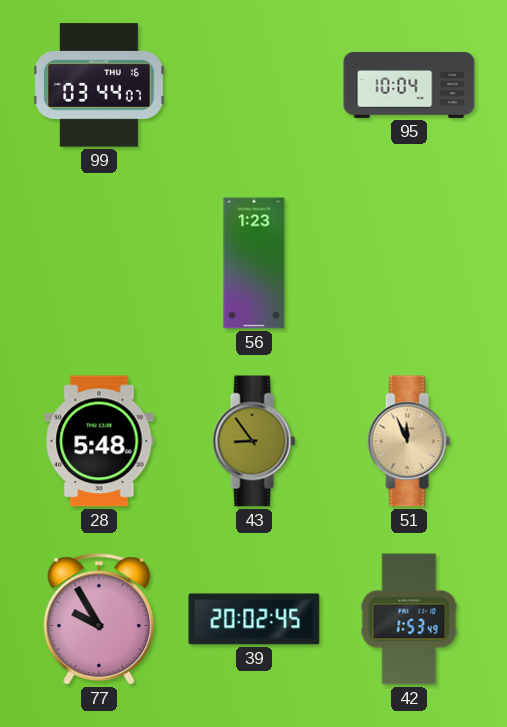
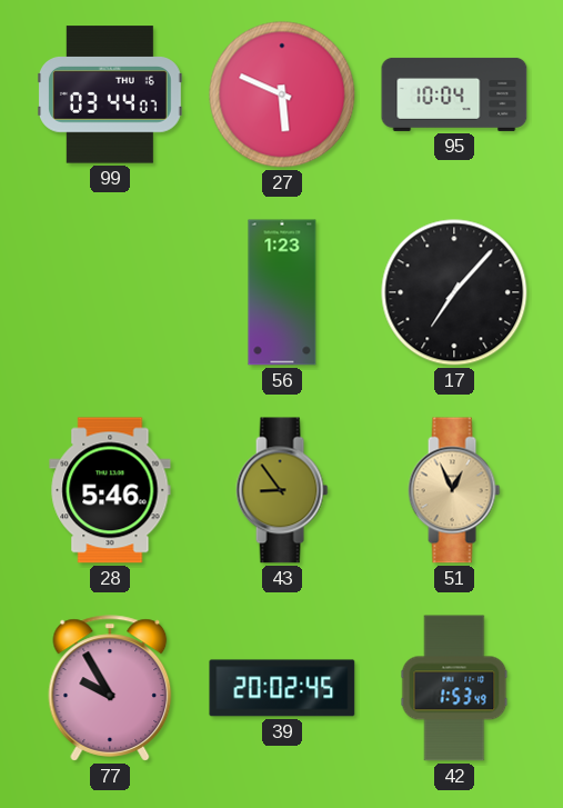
27: none -> 5:49 (282, 94)
17: none -> 7:07 (454, 292)
28: 5:48 -> 5:46 (110, 490)
51: 11:56 -> 12:56 (454, 490)
